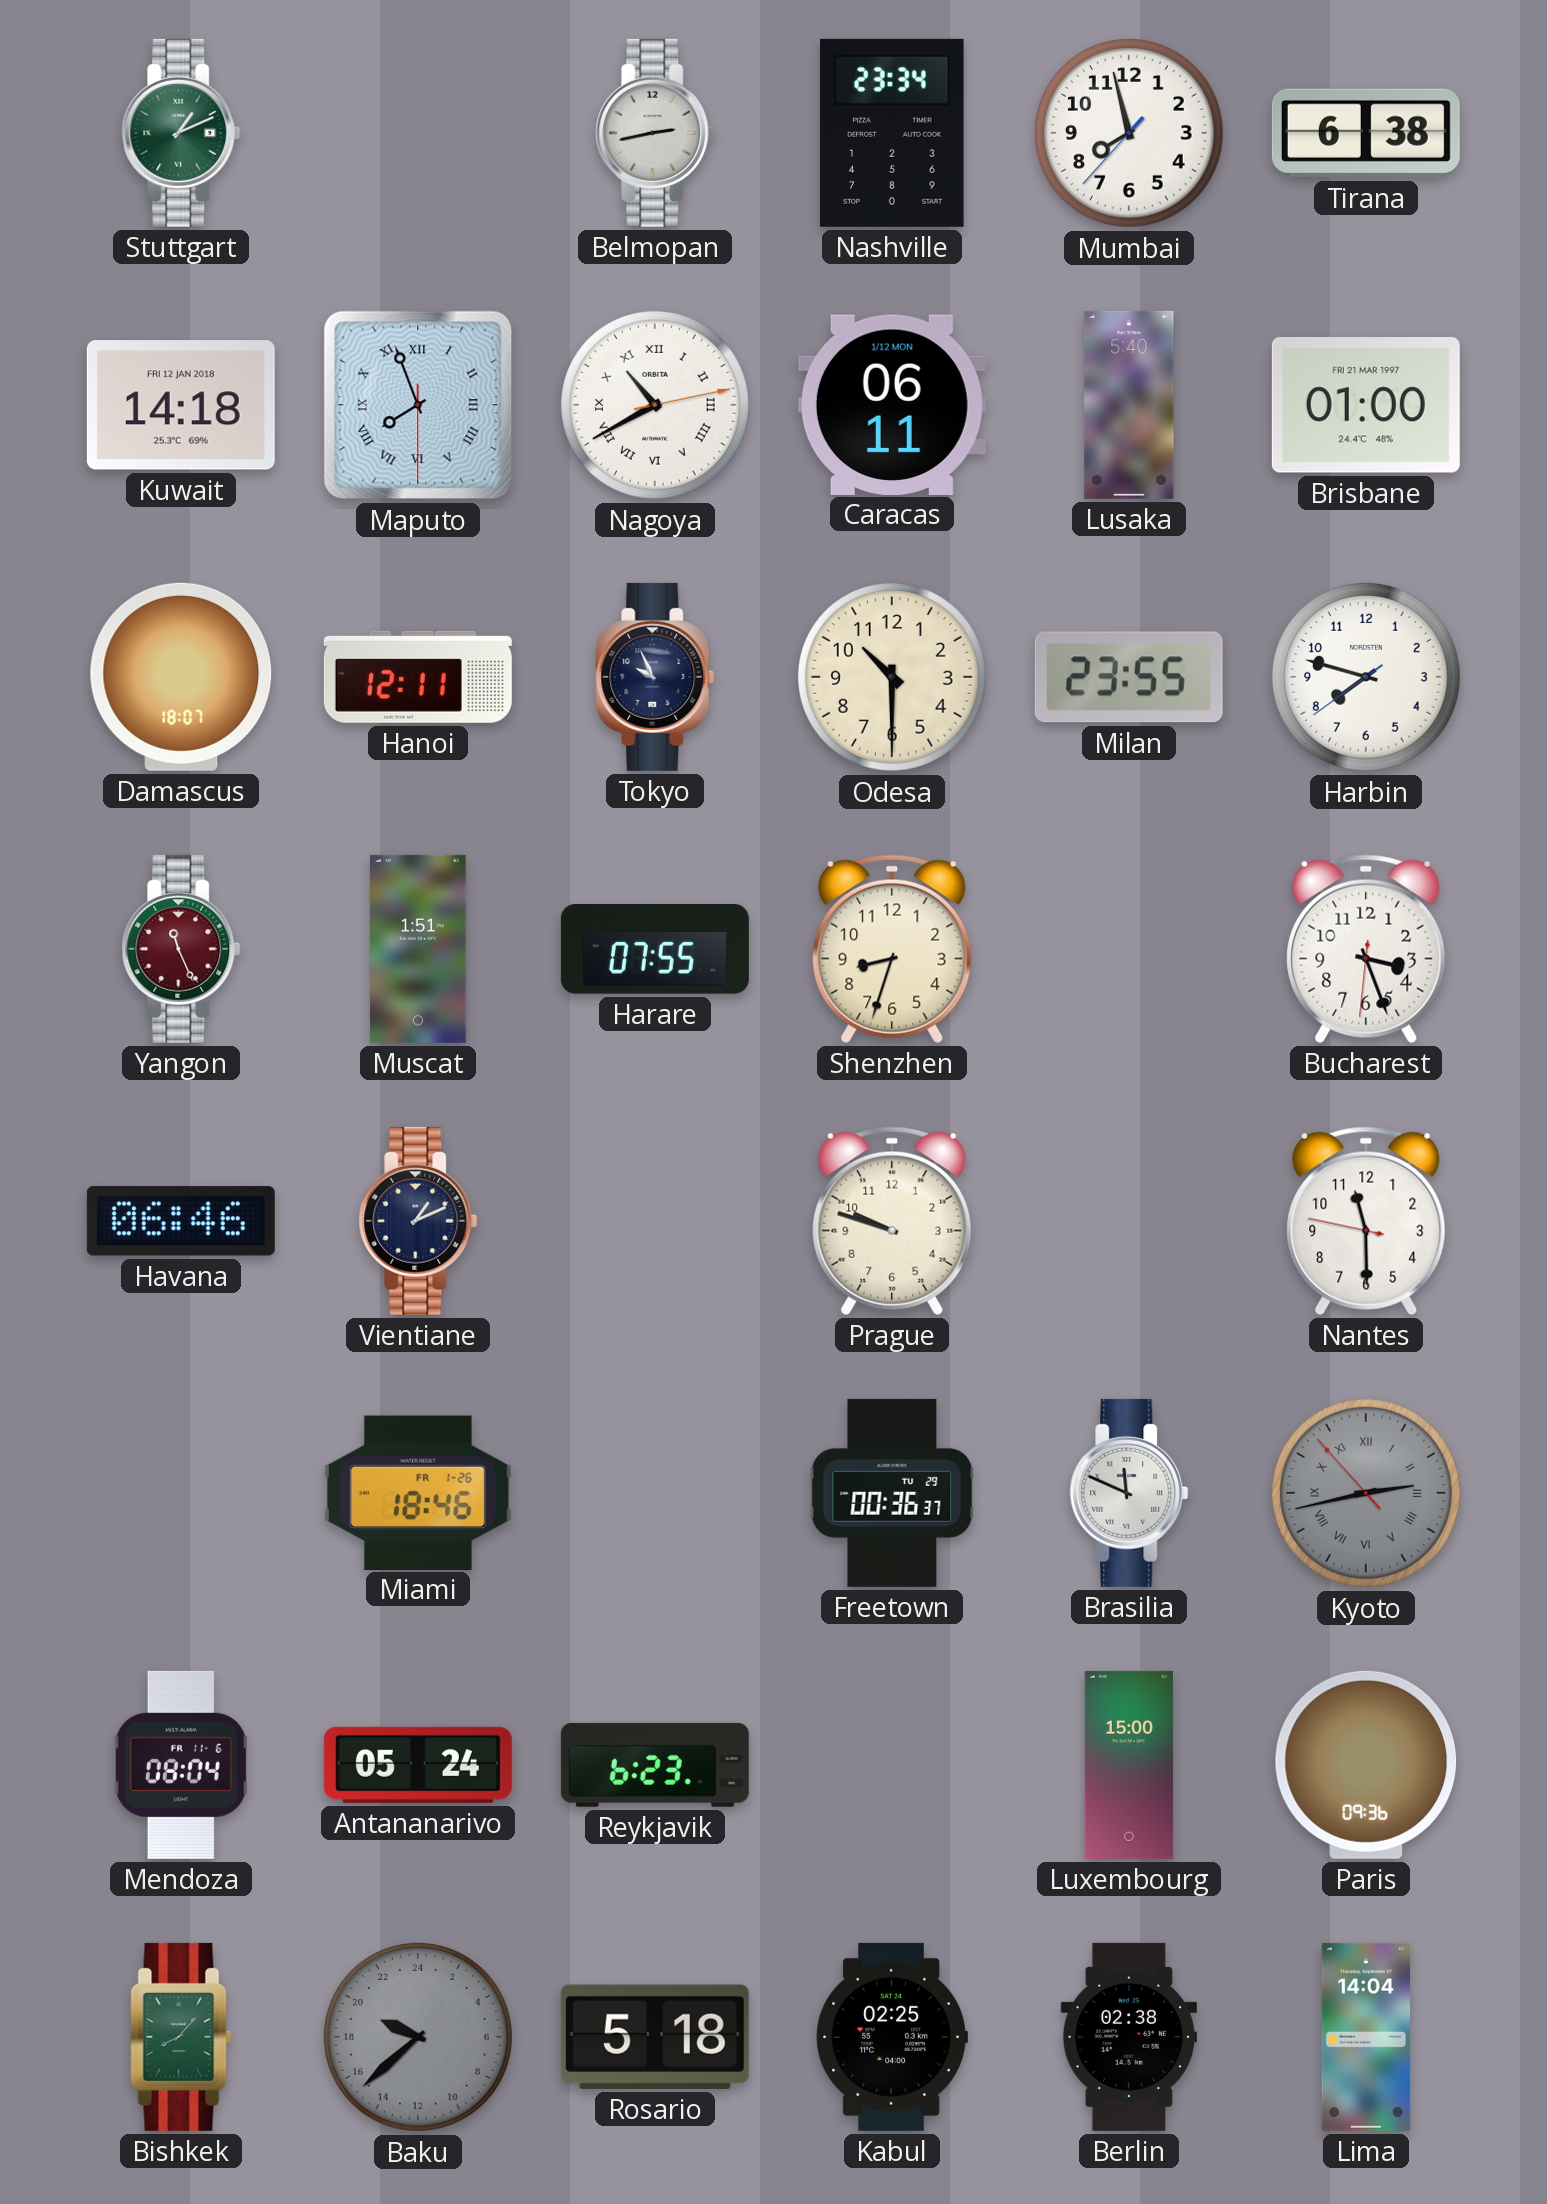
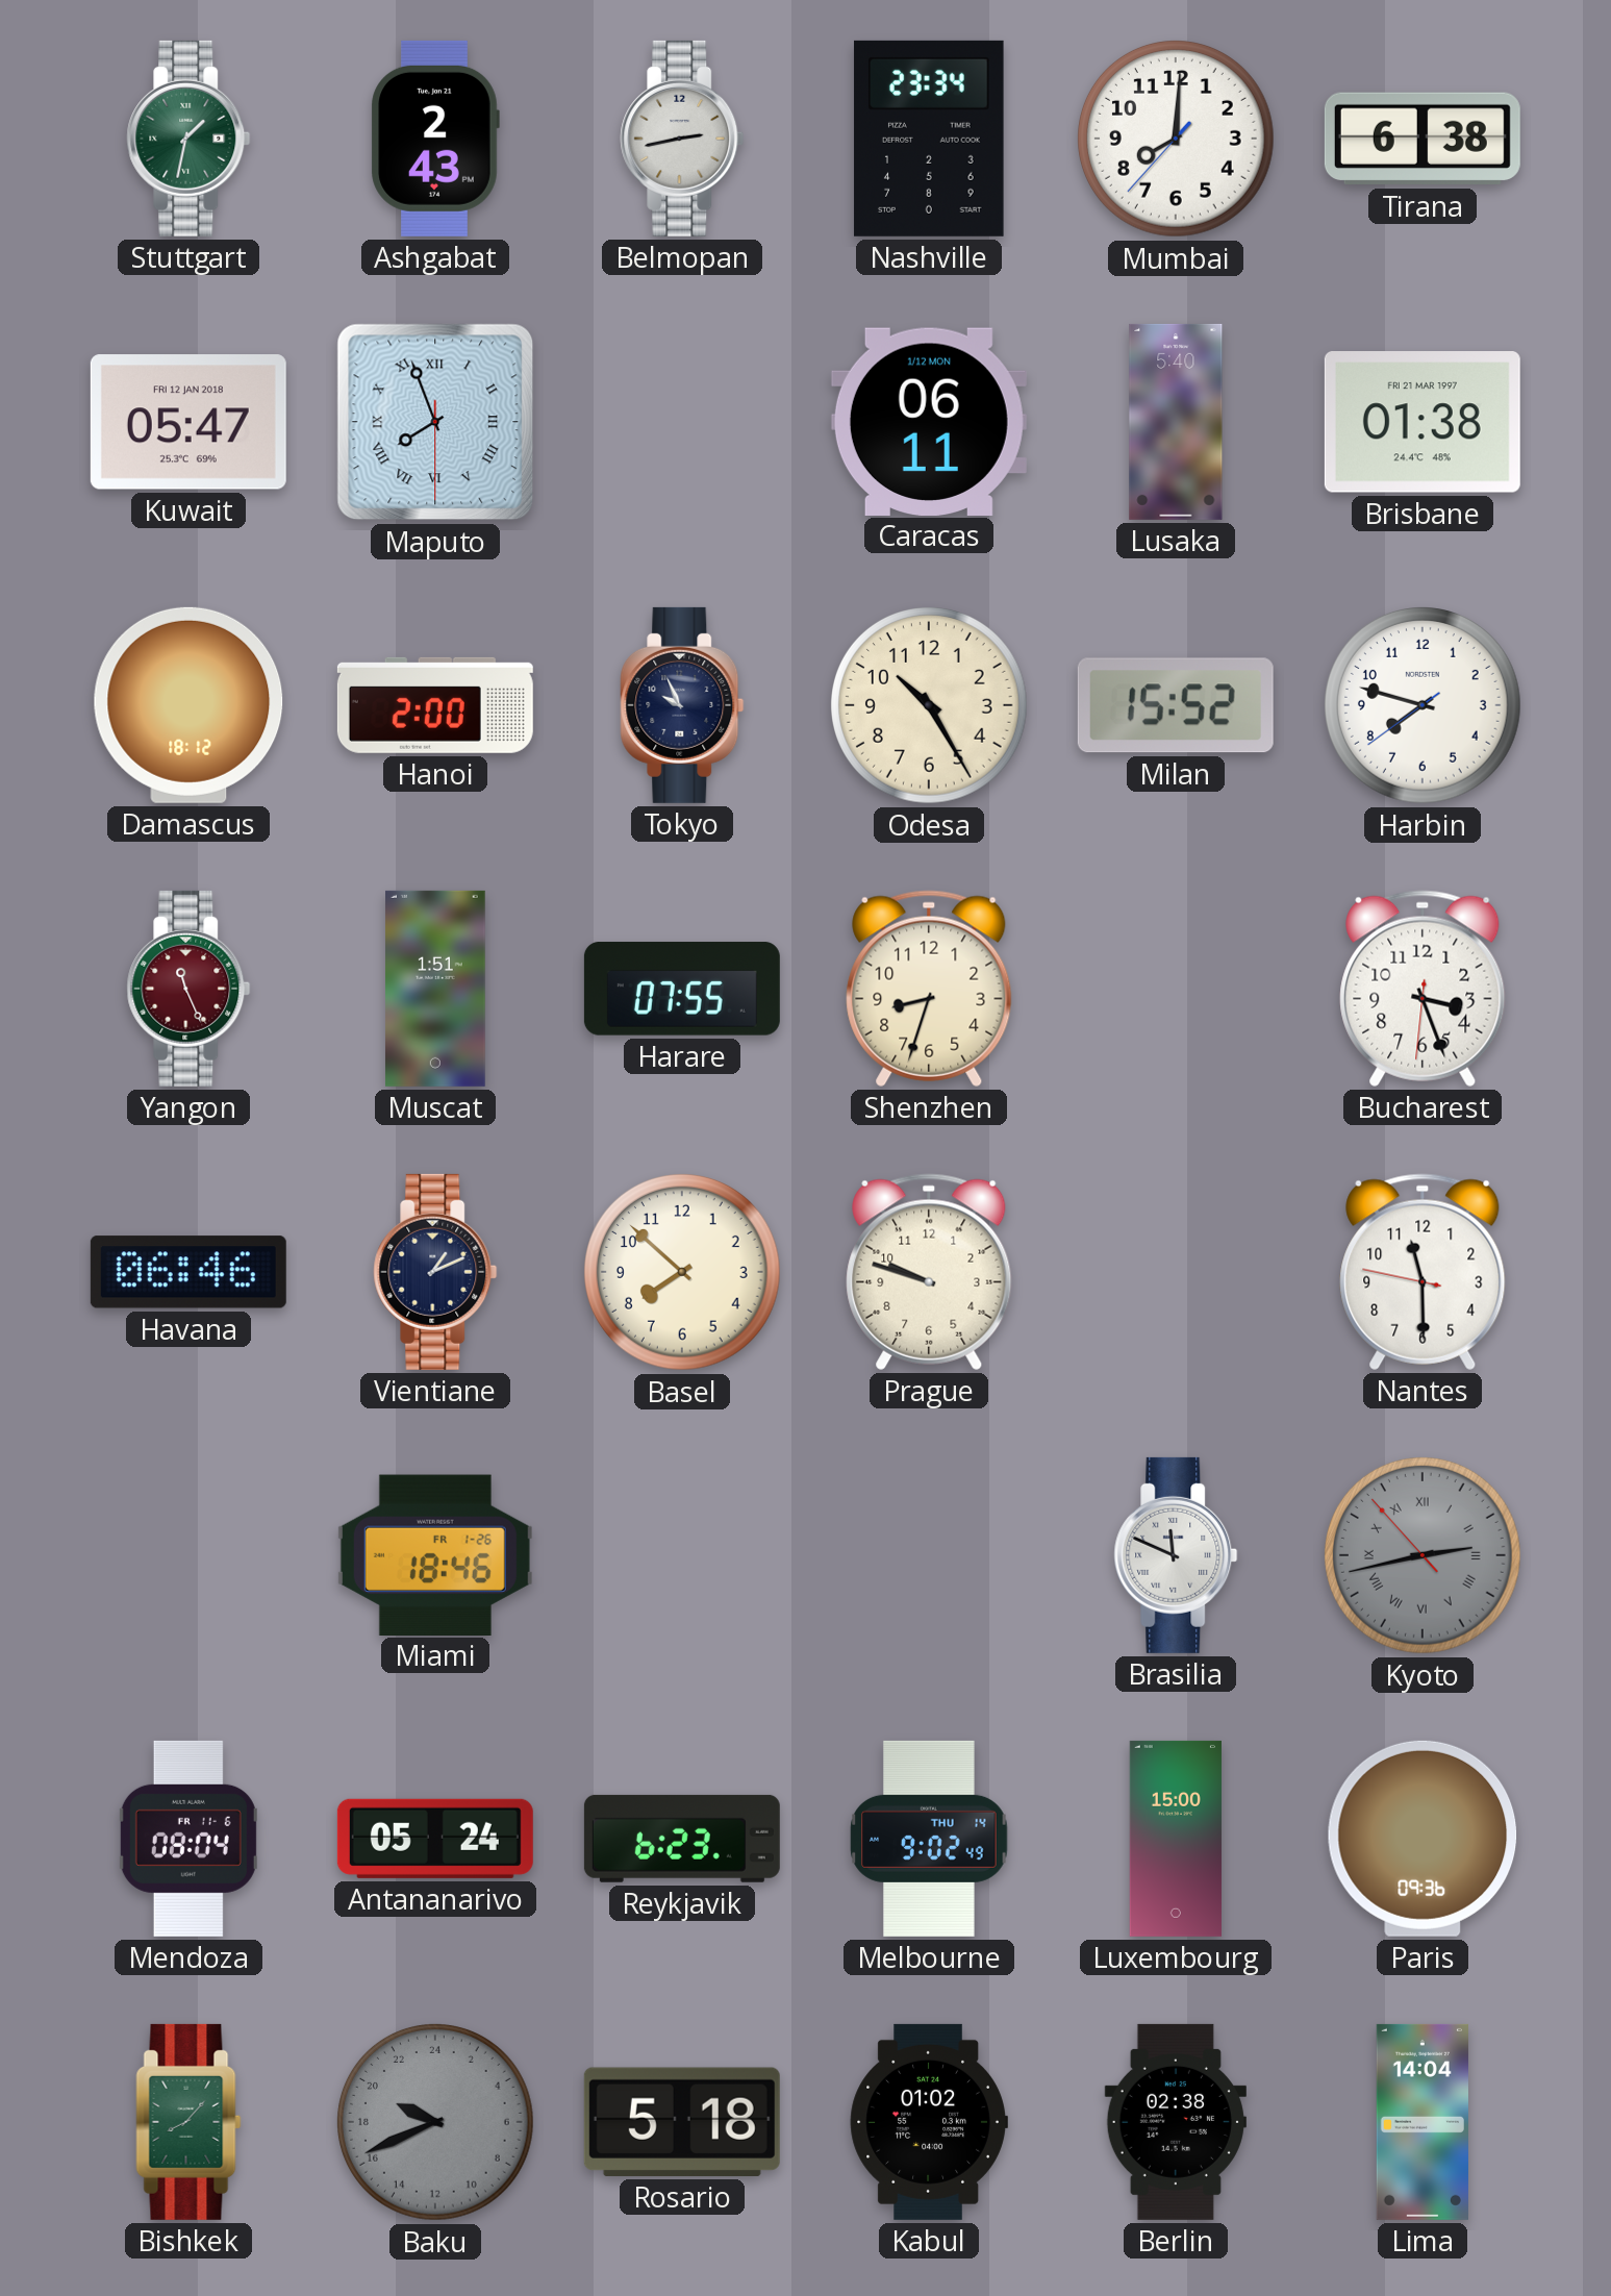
Stuttgart: 1:11 -> 1:32 (188, 139)
Ashgabat: none -> 2:43 (435, 139)
Mumbai: 7:57 -> 8:00 (1177, 140)
Kuwait: 14:18 -> 05:47 (188, 422)
Nagoya: 10:40 -> none (656, 406)
Brisbane: 01:00 -> 01:38 (1423, 422)
Damascus: 18:07 -> 18:12 (188, 705)
Hanoi: 12:11 -> 2:00 (435, 705)
Odesa: 10:30 -> 10:25 (930, 706)
Milan: 23:55 -> 15:52 (1176, 705)
Basel: none -> 7:52 (683, 1273)
Freetown: 00:36 -> none (892, 1493)
Melbourne: none -> 9:02 (929, 1839)
Baku: 19:38 -> 19:41 (436, 2123)
Kabul: 02:25 -> 01:02 (929, 2122)
